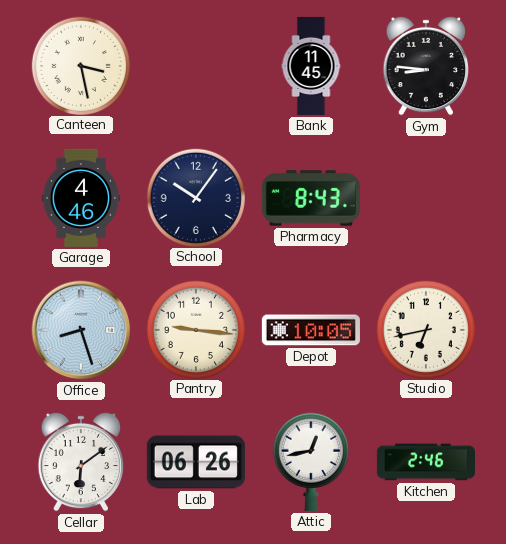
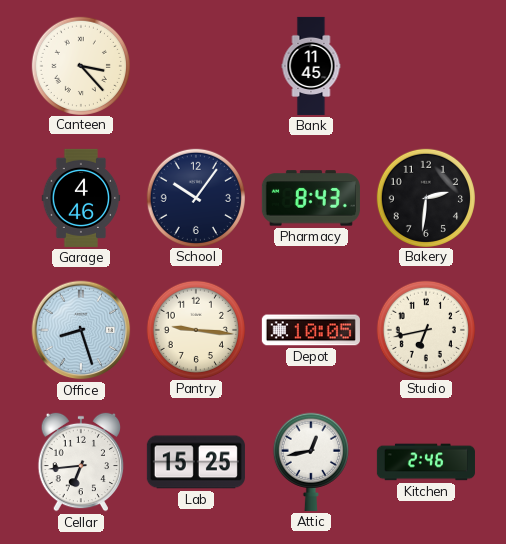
Canteen: 3:28 -> 3:23 (80, 65)
Gym: 8:46 -> none (426, 66)
Bakery: none -> 2:31 (425, 197)
Cellar: 6:09 -> 6:44 (81, 462)
Lab: 06:26 -> 15:25 (196, 462)
